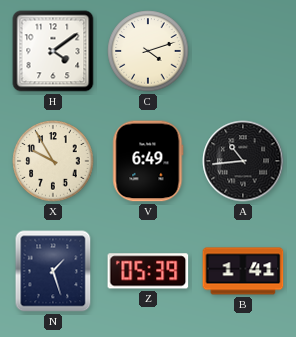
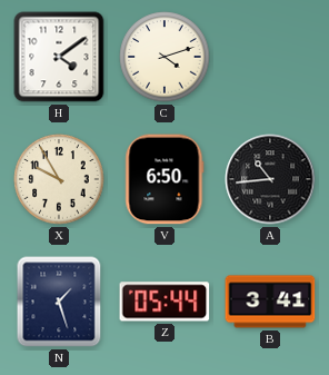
V: 6:49 -> 6:50 (164, 179)
Z: 05:39 -> 05:44 (164, 302)
B: 1:41 -> 3:41 (270, 302)
